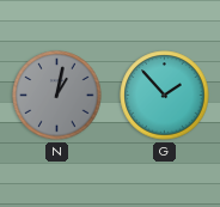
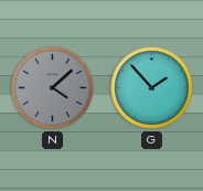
N: 1:02 -> 4:08 (53, 88)
